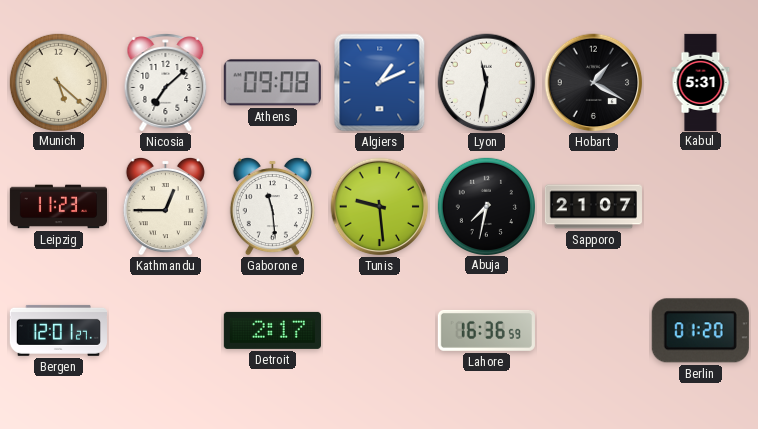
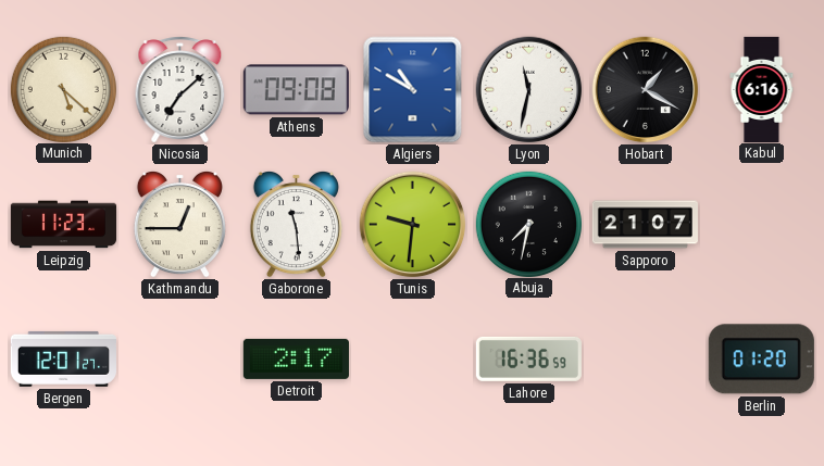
Algiers: 1:11 -> 10:50 (413, 90)
Kabul: 5:31 -> 6:16 (762, 89)
Tunis: 9:29 -> 9:31 (413, 225)
